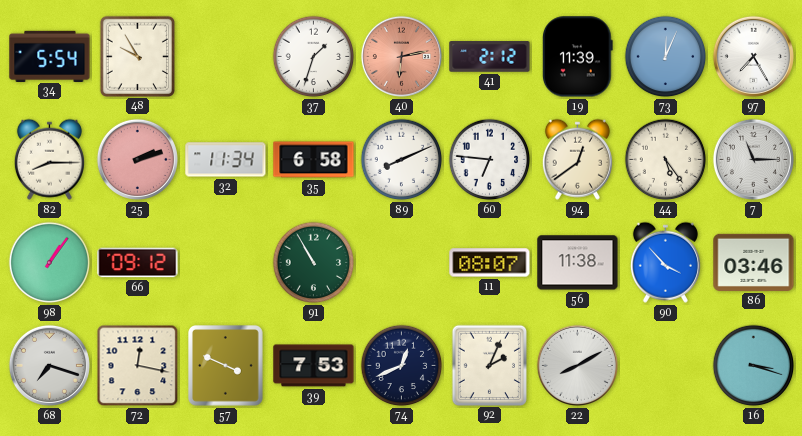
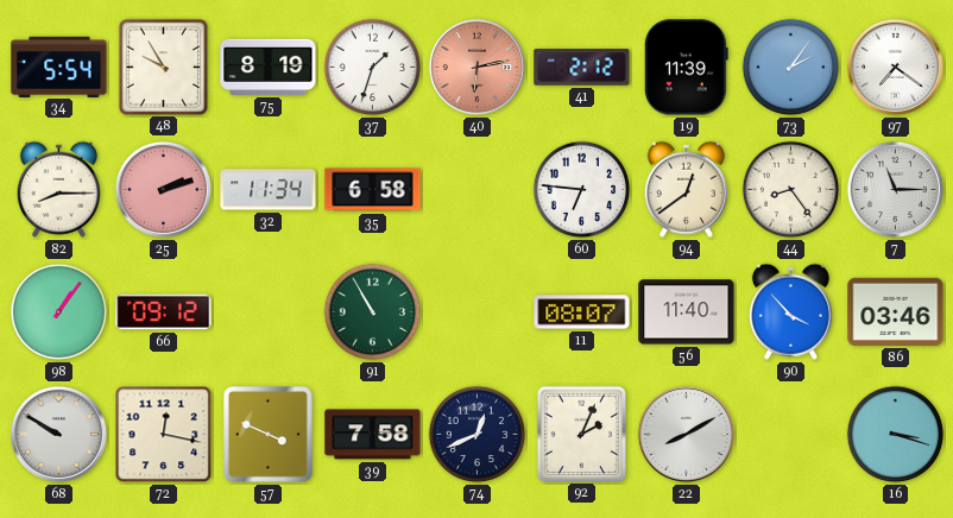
75: none -> 8:19 (269, 67)
73: 12:04 -> 2:06 (791, 68)
97: 7:25 -> 7:21 (895, 67)
89: 8:11 -> none (402, 160)
44: 5:24 -> 8:24 (791, 190)
56: 11:38 -> 11:40 (687, 312)
68: 7:18 -> 9:50 (58, 434)
39: 7:53 -> 7:58 (373, 435)
